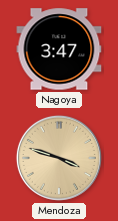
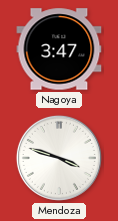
Mendoza dial: champagne -> white (59, 158)
